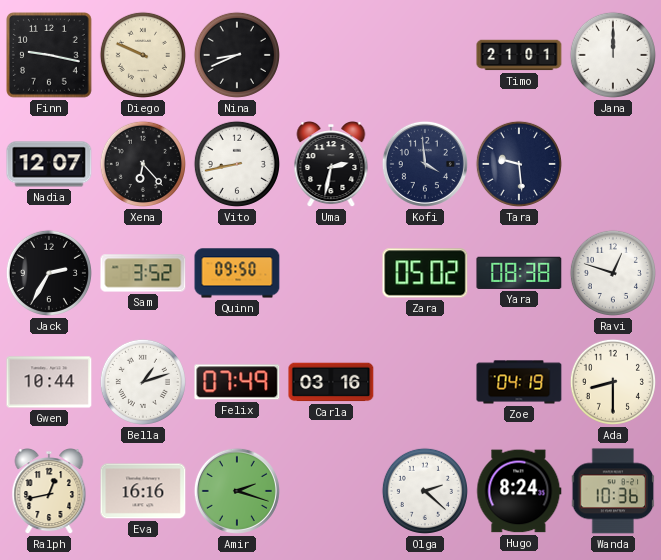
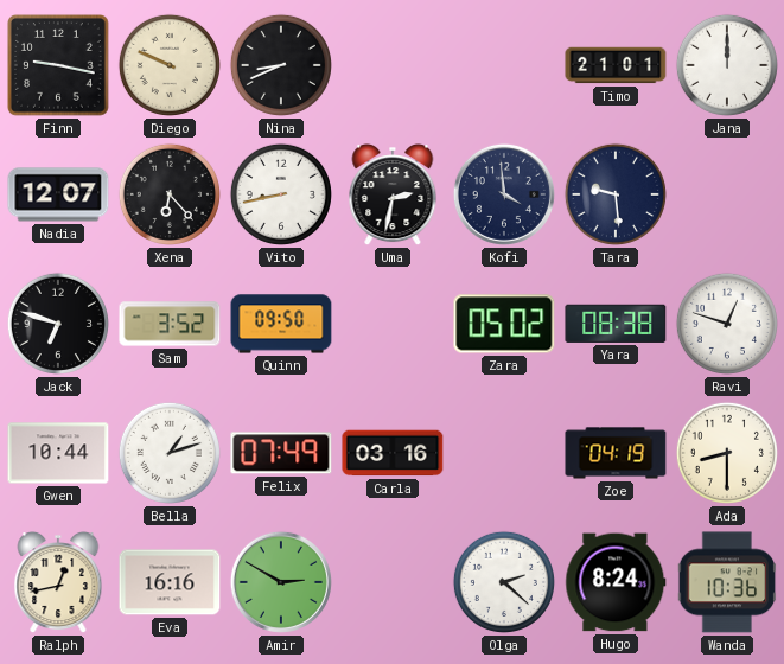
Jack: 2:35 -> 6:48 (58, 324)
Amir: 2:18 -> 2:50 (281, 582)
